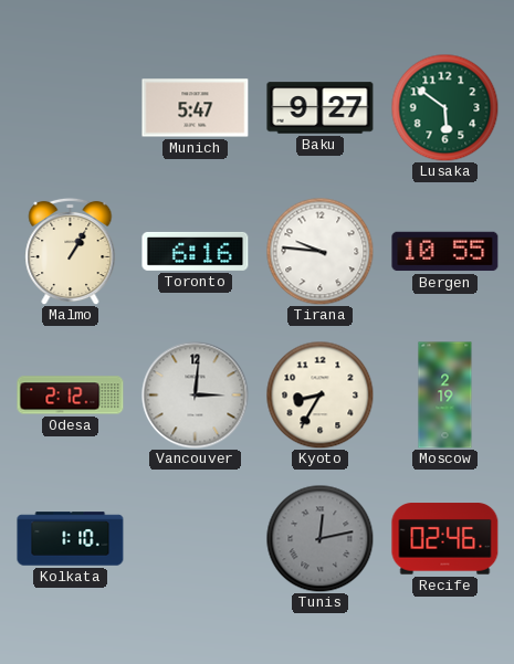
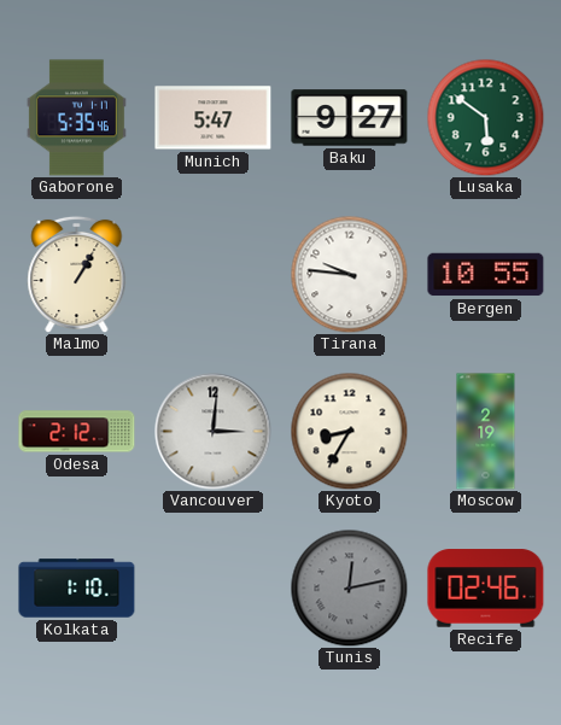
Gaborone: none -> 5:35 (76, 118)
Toronto: 6:16 -> none (196, 251)
